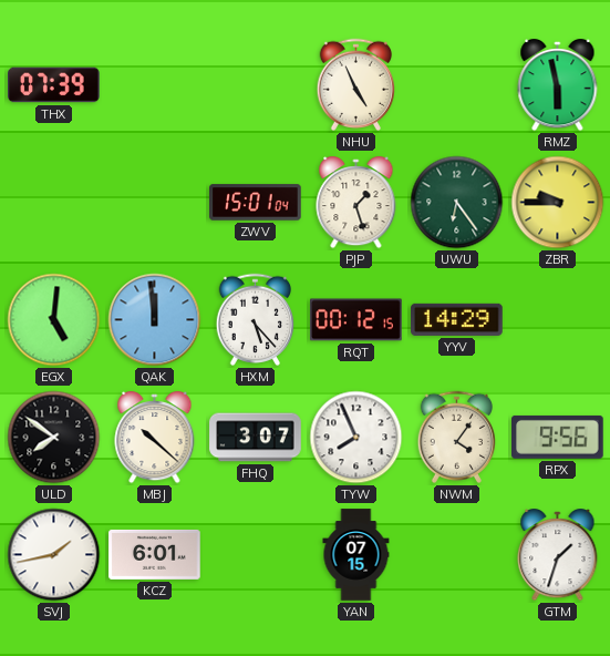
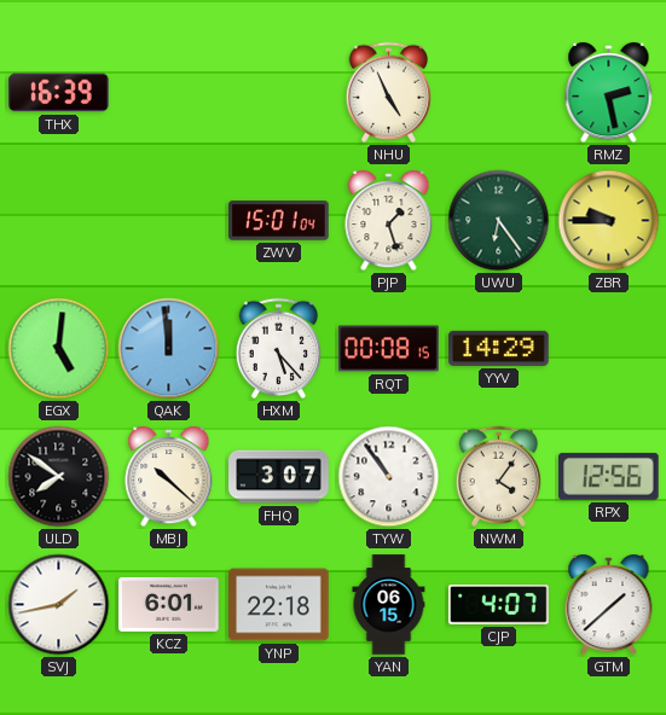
THX: 07:39 -> 16:39 (59, 93)
RMZ: 5:58 -> 2:28 (609, 94)
RQT: 00:12 -> 00:08 (389, 349)
TYW: 7:56 -> 10:54 (389, 477)
RPX: 9:56 -> 12:56 (609, 476)
YNP: none -> 22:18 (279, 605)
YAN: 07:15 -> 06:15 (389, 605)
CJP: none -> 4:07 (499, 605)
GTM: 1:33 -> 1:38 (609, 606)
